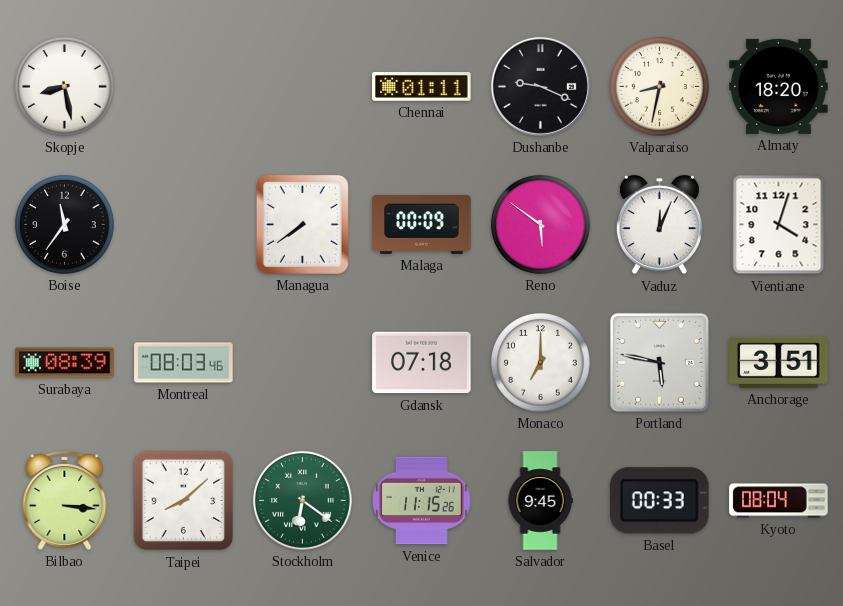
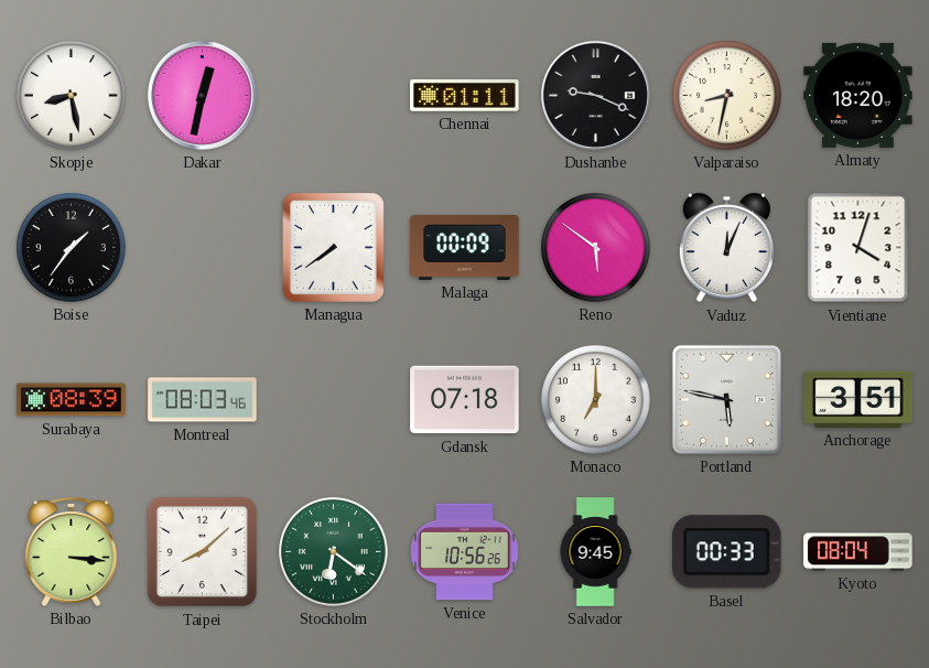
Dakar: none -> 12:32 (202, 95)
Boise: 11:36 -> 1:36 (72, 248)
Venice: 11:15 -> 10:56 (465, 552)
